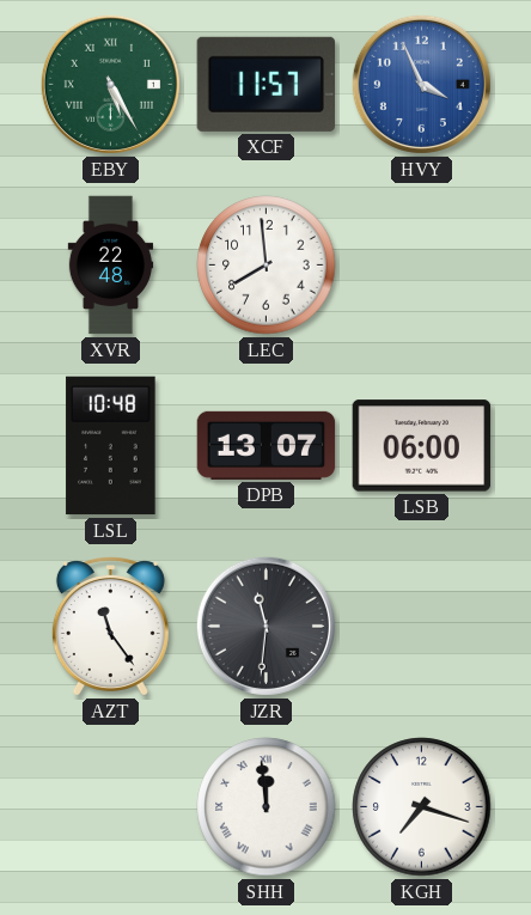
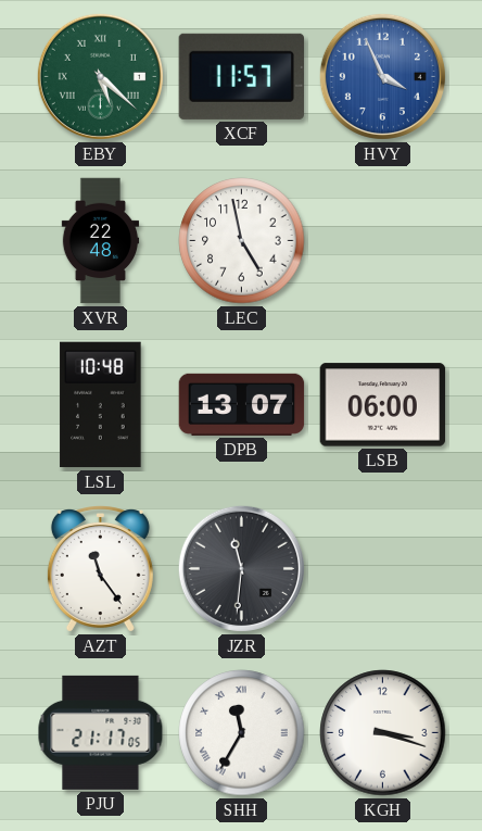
EBY: 5:25 -> 5:22 (100, 76)
LEC: 7:59 -> 4:58 (242, 241)
PJU: none -> 21:17 (101, 732)
SHH: 11:59 -> 11:35 (242, 733)
KGH: 7:18 -> 3:18 (383, 733)
